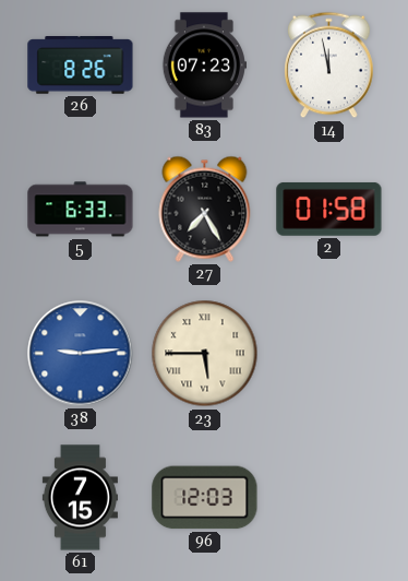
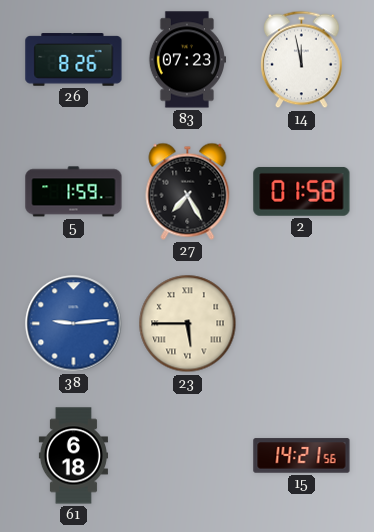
5: 6:33 -> 1:59 (74, 192)
61: 7:15 -> 6:18 (73, 456)
96: 12:03 -> none (205, 498)
15: none -> 14:21 (302, 456)
